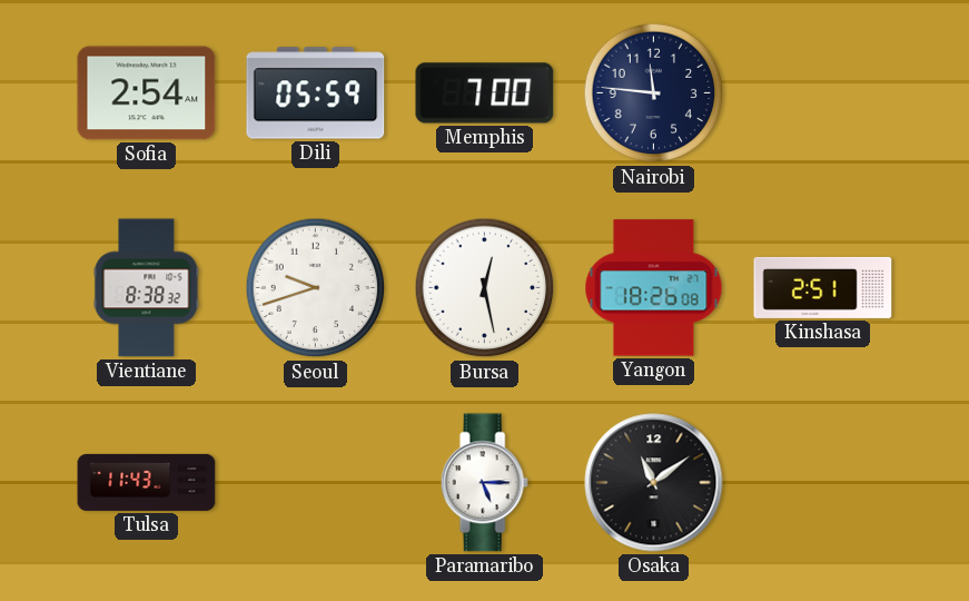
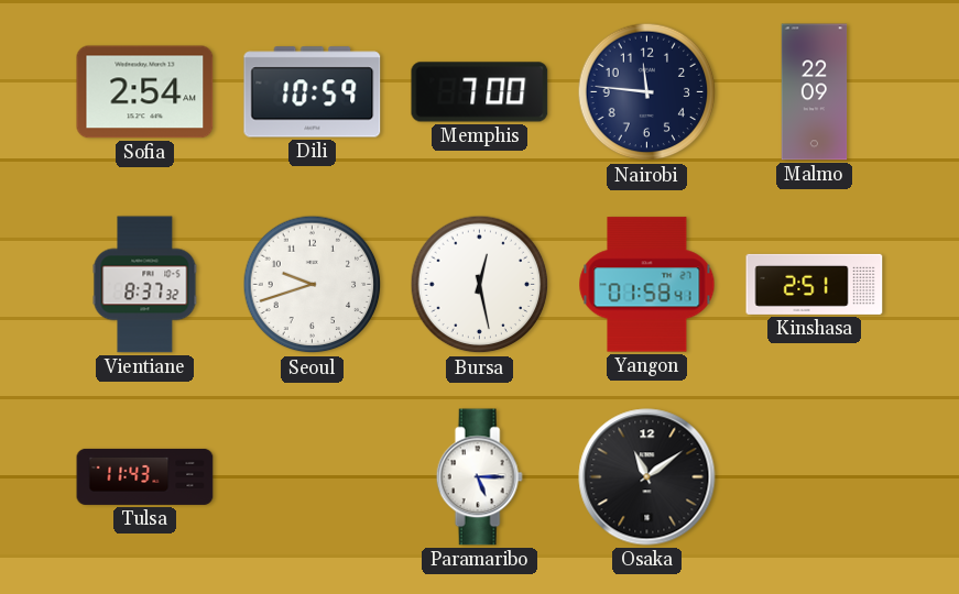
Dili: 05:59 -> 10:59 (313, 92)
Malmo: none -> 22:09 (815, 92)
Vientiane: 8:38 -> 8:37 (145, 285)
Yangon: 18:26 -> 01:58 (647, 285)
